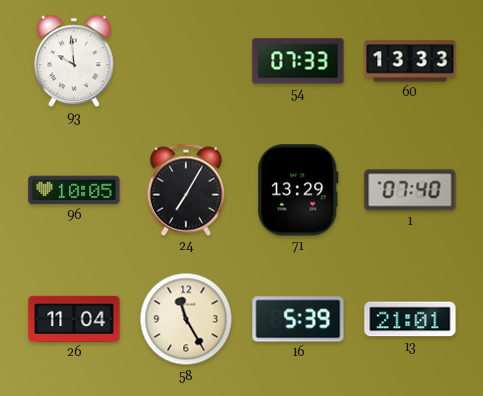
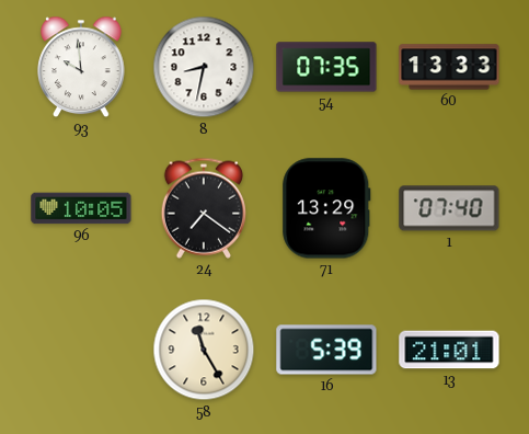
8: none -> 8:32 (204, 67)
54: 07:33 -> 07:35 (326, 67)
24: 7:05 -> 7:21 (204, 208)
26: 11:04 -> none (74, 319)
